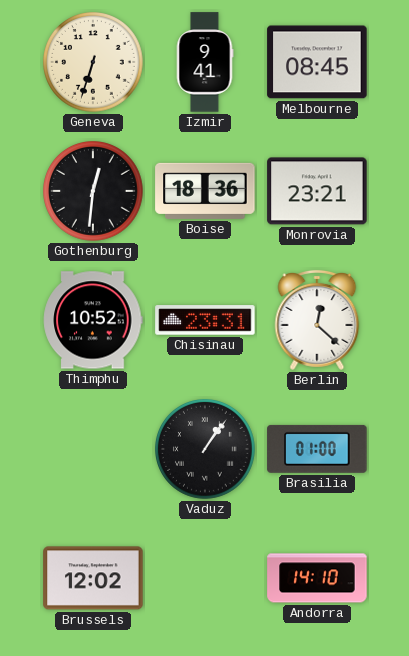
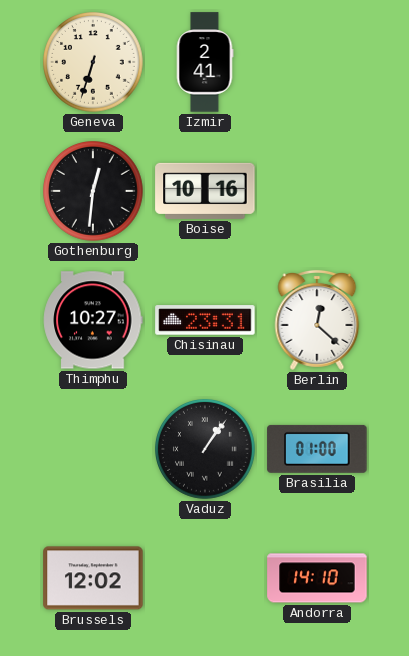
Izmir: 9:41 -> 2:41 (205, 62)
Melbourne: 08:45 -> none (317, 62)
Boise: 18:36 -> 10:16 (205, 191)
Monrovia: 23:21 -> none (317, 191)
Thimphu: 10:52 -> 10:27 (93, 320)
